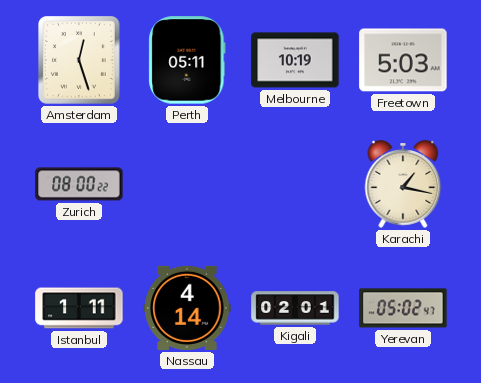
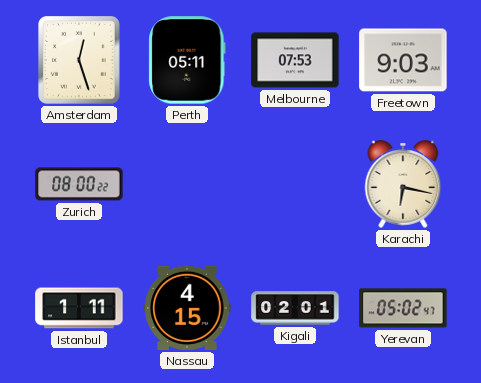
Melbourne: 10:19 -> 07:53 (295, 60)
Freetown: 5:03 -> 9:03 (403, 60)
Karachi: 1:17 -> 6:17 (403, 184)
Nassau: 4:14 -> 4:15 (187, 308)
